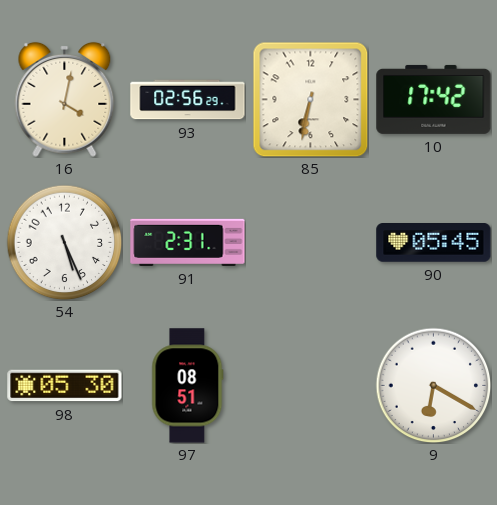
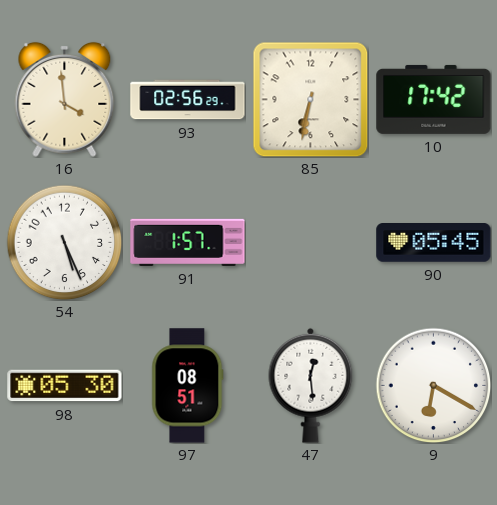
16: 4:02 -> 3:59 (65, 99)
91: 2:31 -> 1:57 (188, 242)
47: none -> 12:29 (311, 385)
